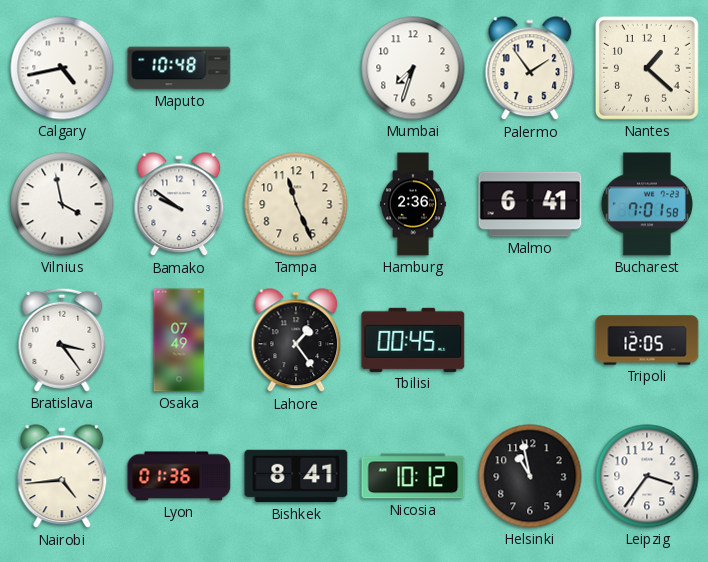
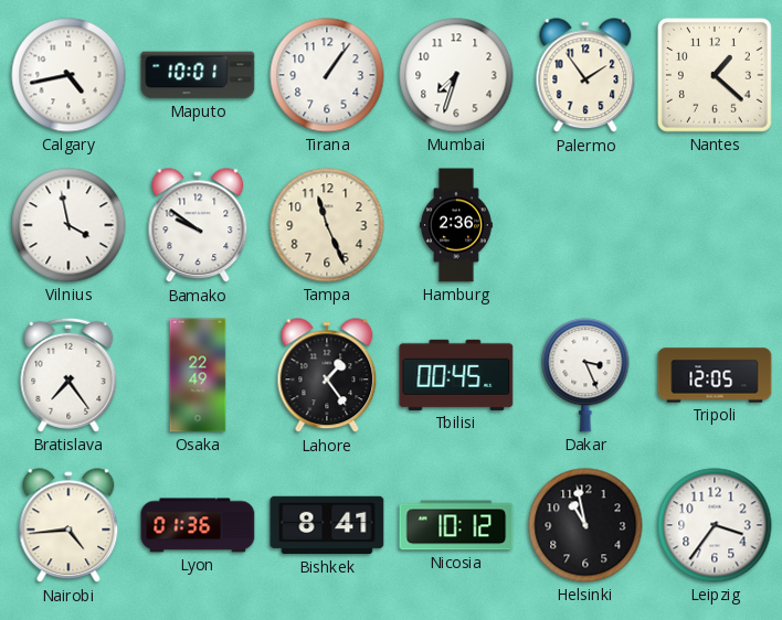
Maputo: 10:48 -> 10:01 (198, 75)
Tirana: none -> 1:06 (327, 75)
Malmo: 6:41 -> none (530, 204)
Bucharest: 7:01 -> none (647, 204)
Bratislava: 3:24 -> 7:24 (68, 375)
Osaka: 07:49 -> 22:49 (198, 375)
Dakar: none -> 3:26 (585, 375)
